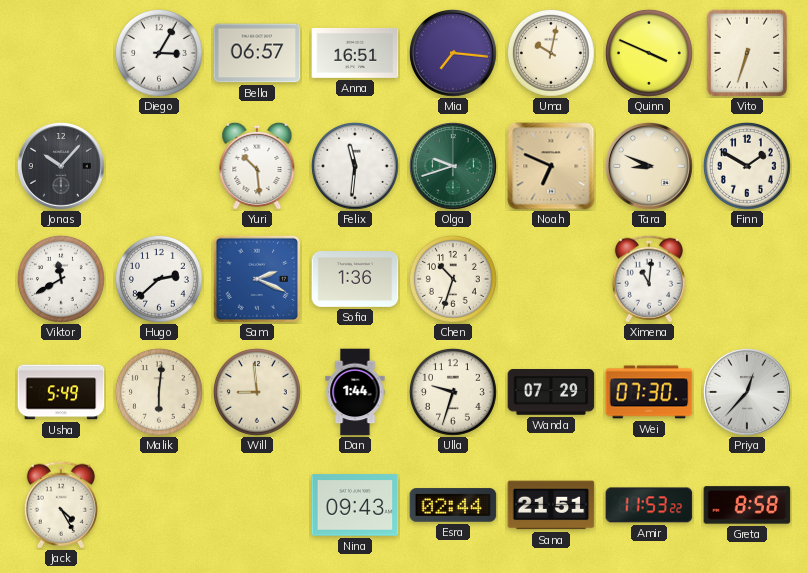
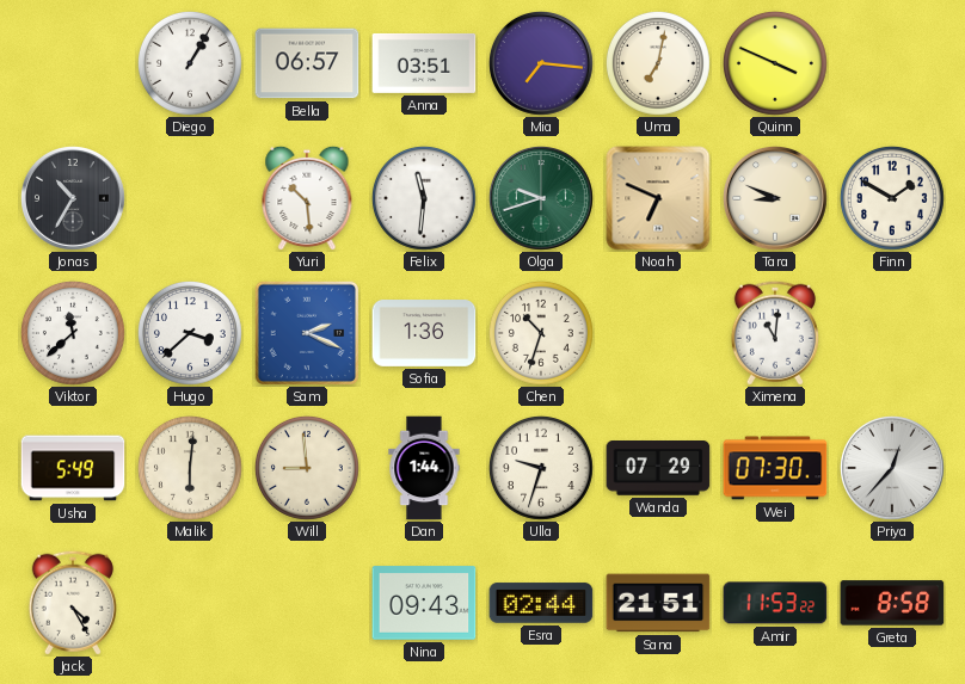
Diego: 3:05 -> 1:05 (190, 63)
Anna: 16:51 -> 03:51 (424, 63)
Uma: 10:02 -> 7:02 (658, 63)
Vito: 6:33 -> none (747, 53)
Jonas: 10:07 -> 10:35 (74, 199)
Viktor: 11:40 -> 11:38 (73, 333)
Hugo: 2:38 -> 3:38 (190, 333)
